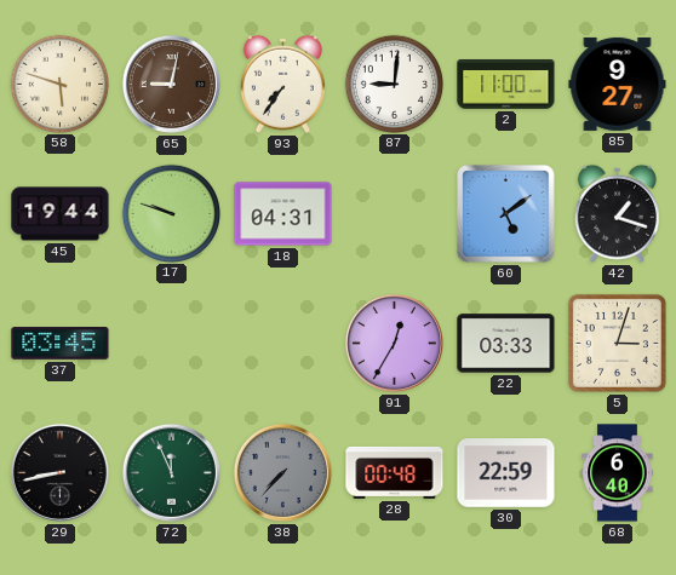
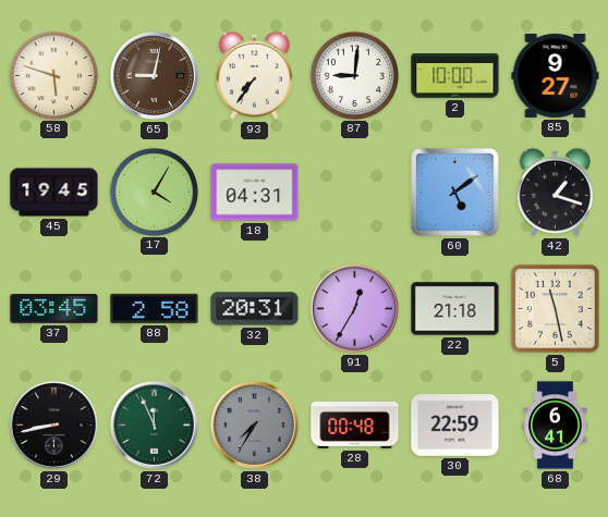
2: 11:00 -> 10:00 (455, 76)
45: 19:44 -> 19:45 (54, 193)
17: 9:48 -> 4:05 (154, 192)
88: none -> 2:58 (155, 308)
32: none -> 20:31 (255, 309)
22: 03:33 -> 21:18 (455, 309)
5: 3:03 -> 11:28 (555, 308)
38: 7:37 -> 7:35 (254, 424)
68: 6:40 -> 6:41 (556, 426)
